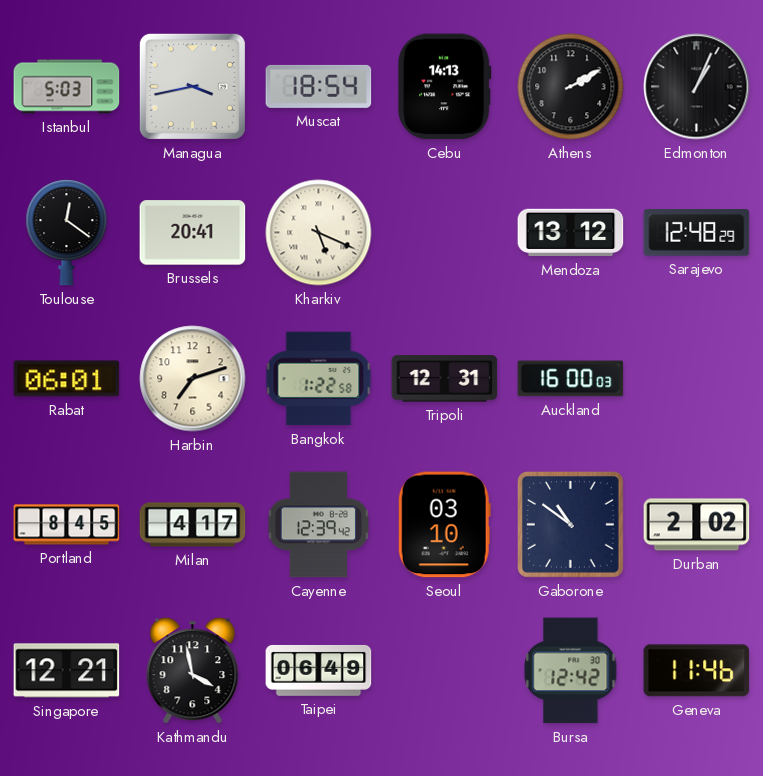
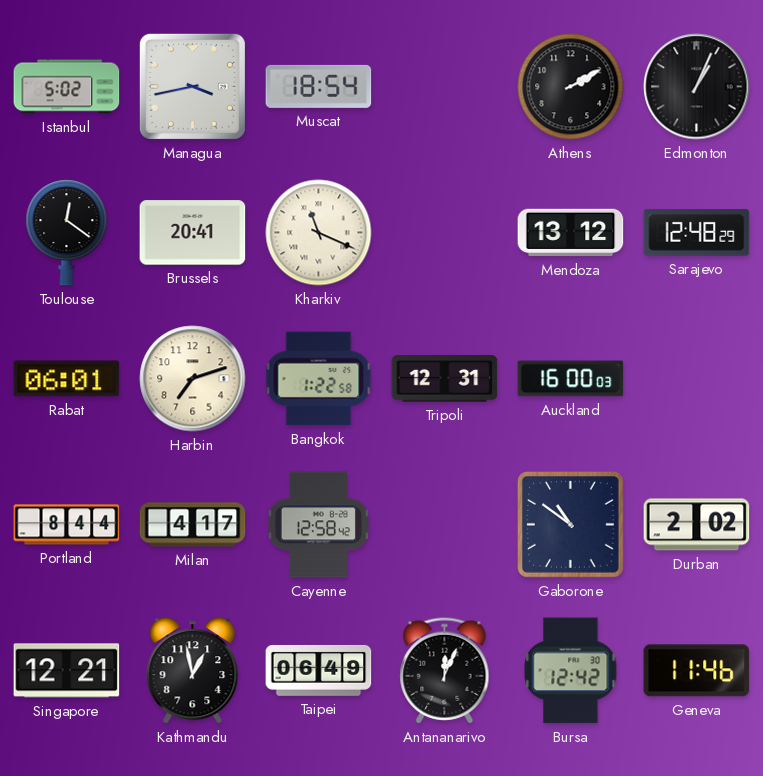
Istanbul: 5:03 -> 5:02 (67, 87)
Cebu: 14:13 -> none (445, 87)
Kharkiv: 5:19 -> 11:19 (319, 233)
Portland: 8:45 -> 8:44 (67, 525)
Cayenne: 12:39 -> 12:58 (319, 525)
Seoul: 03:10 -> none (444, 525)
Kathmandu: 3:58 -> 12:58 (193, 671)
Antananarivo: none -> 12:04 (445, 671)
